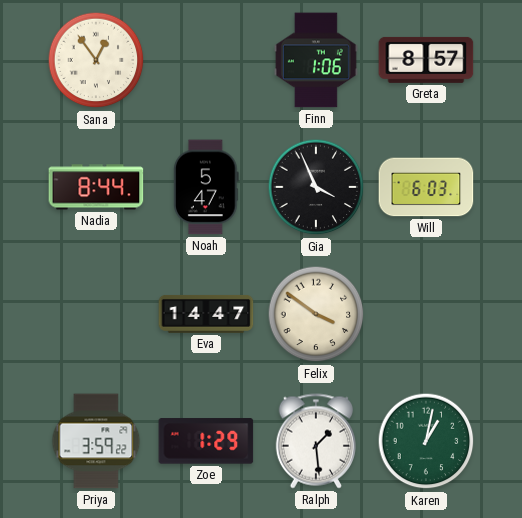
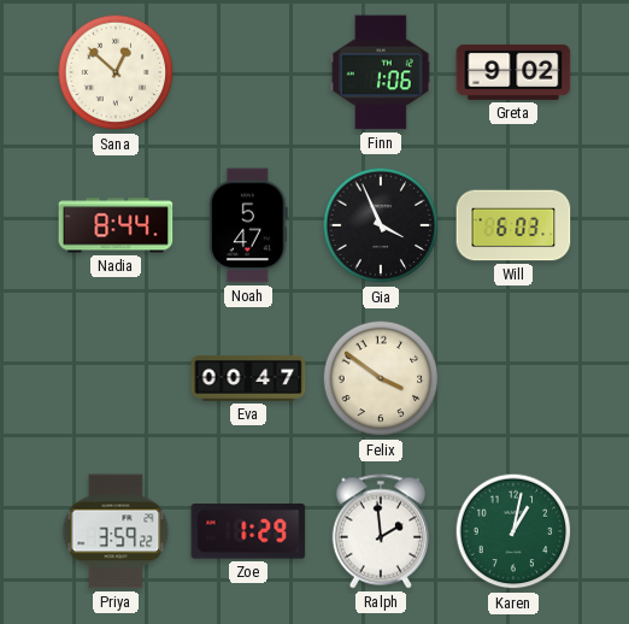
Sana: 12:54 -> 12:52 (116, 72)
Greta: 8:57 -> 9:02 (513, 72)
Eva: 14:47 -> 00:47 (248, 378)
Ralph: 1:29 -> 1:59 (380, 531)
